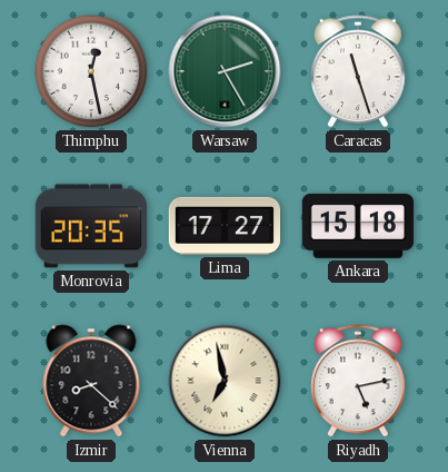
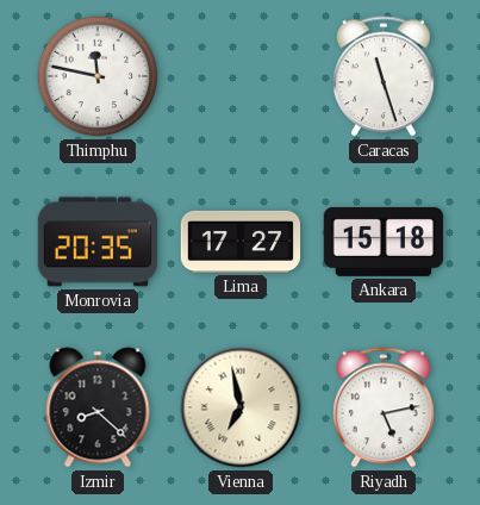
Thimphu: 12:28 -> 11:47 (98, 76)
Warsaw: 2:25 -> none (225, 71)
